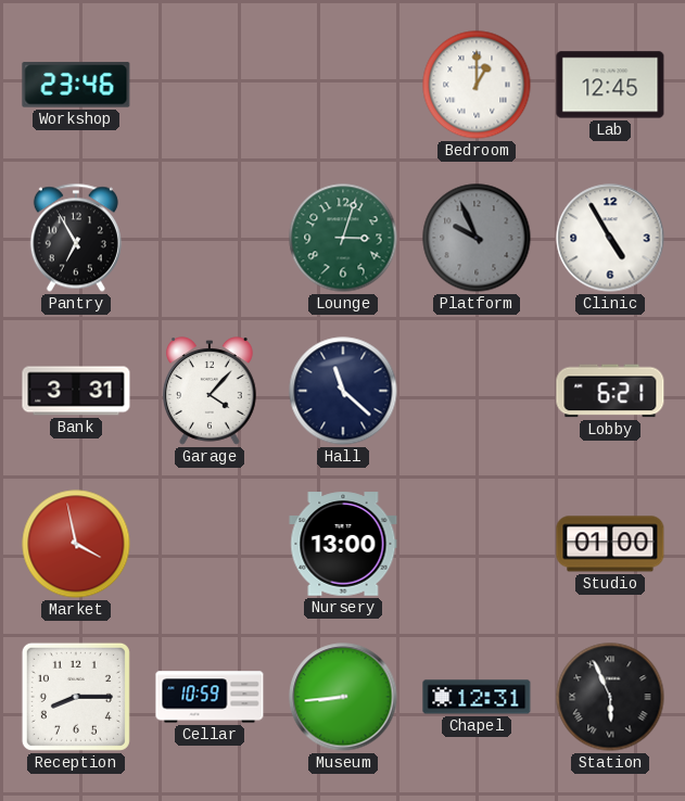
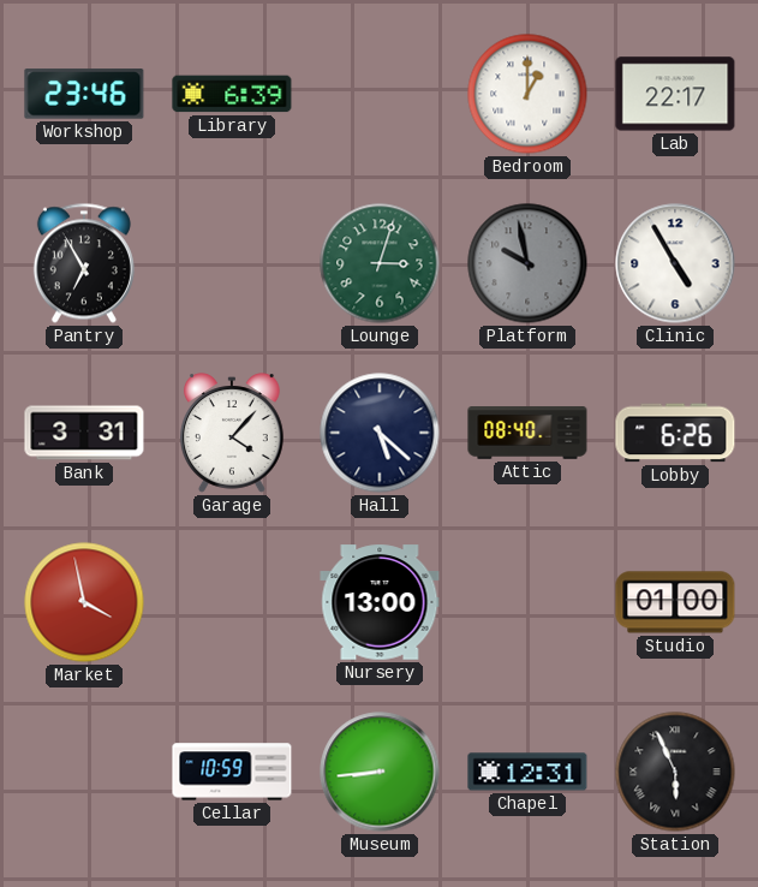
Library: none -> 6:39 (232, 94)
Lab: 12:45 -> 22:17 (675, 94)
Platform: 9:56 -> 9:58 (527, 263)
Hall: 11:22 -> 5:22 (380, 433)
Attic: none -> 08:40 (527, 433)
Lobby: 6:21 -> 6:26 (675, 433)
Reception: 8:15 -> none (76, 697)
